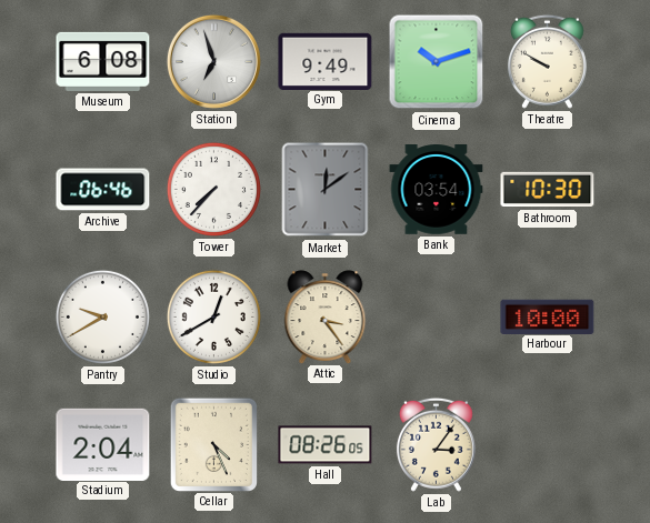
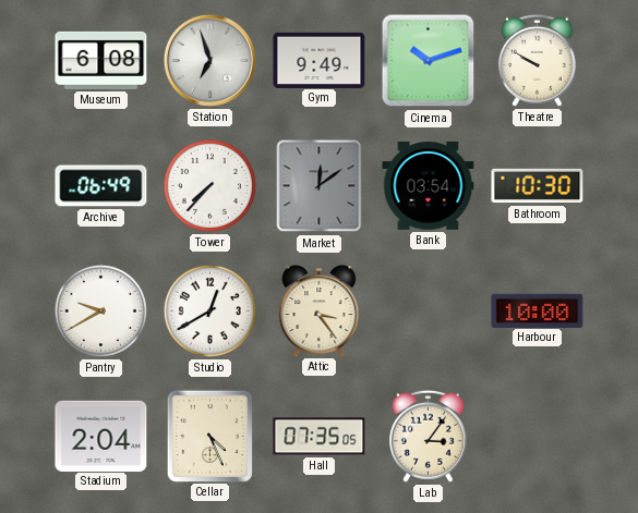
Archive: 06:46 -> 06:49 (101, 186)
Hall: 08:26 -> 07:35 (320, 437)
